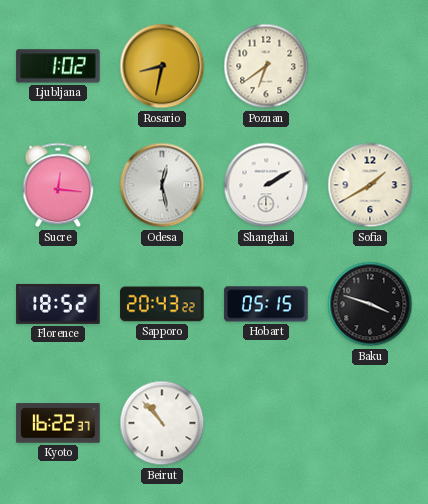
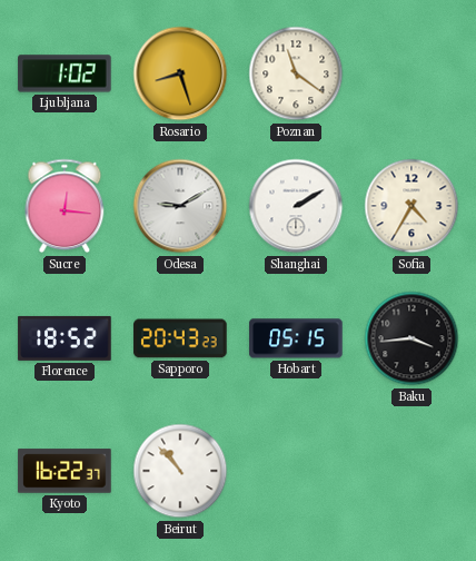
Rosario: 8:32 -> 8:27 (180, 73)
Poznan: 6:39 -> 11:21 (296, 73)
Odesa: 12:28 -> 9:10 (180, 206)
Sofia: 1:40 -> 4:35 (411, 206)
Sapporo: 20:43:22 -> 20:43:23 (180, 338)
Baku: 3:48 -> 3:44 (411, 338)
